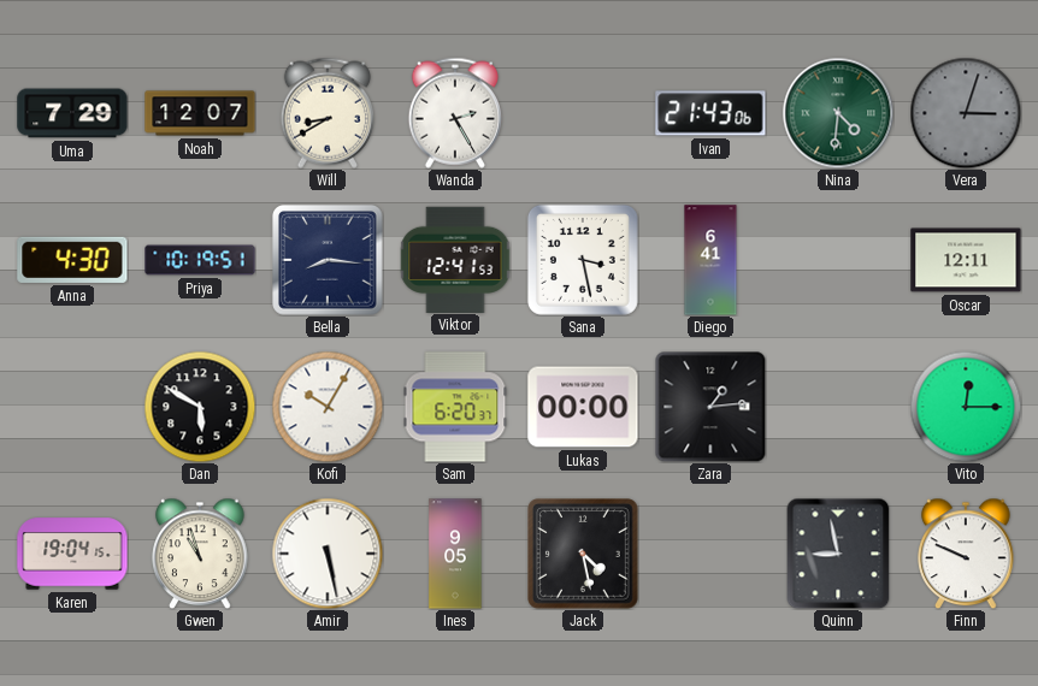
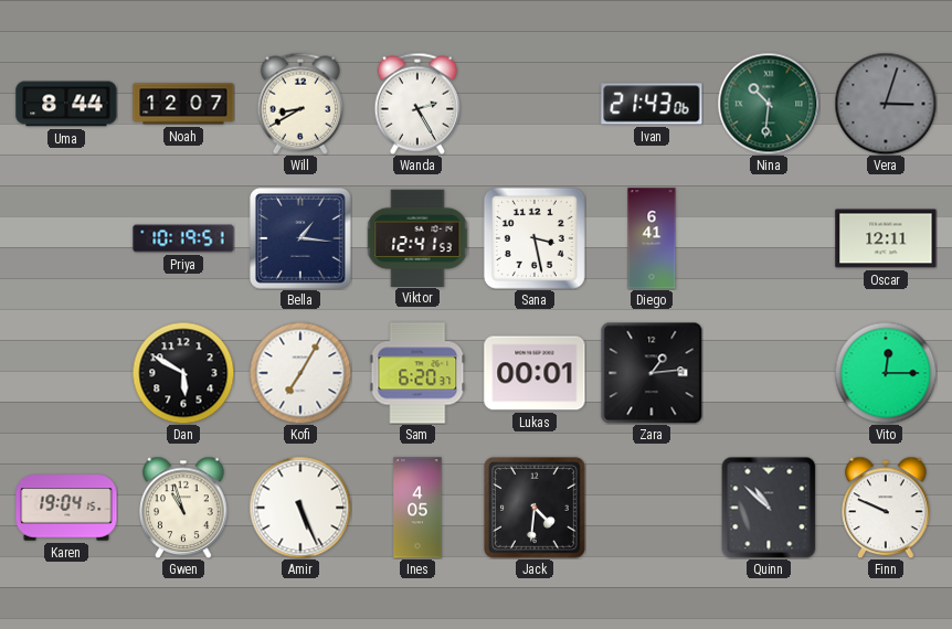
Uma: 7:29 -> 8:44 (66, 104)
Nina: 4:31 -> 10:31 (769, 104)
Anna: 4:30 -> none (72, 260)
Bella: 8:16 -> 1:16 (302, 239)
Kofi: 10:05 -> 7:05 (300, 373)
Lukas: 00:00 -> 00:01 (535, 373)
Amir: 5:28 -> 5:26 (300, 508)
Ines: 9:05 -> 4:05 (417, 508)
Jack: 4:28 -> 4:31 (536, 509)
Quinn: 8:58 -> 10:52 (769, 508)
